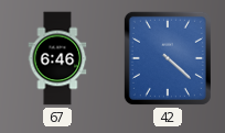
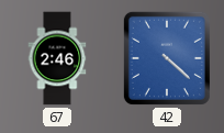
67: 6:46 -> 2:46 (57, 58)
